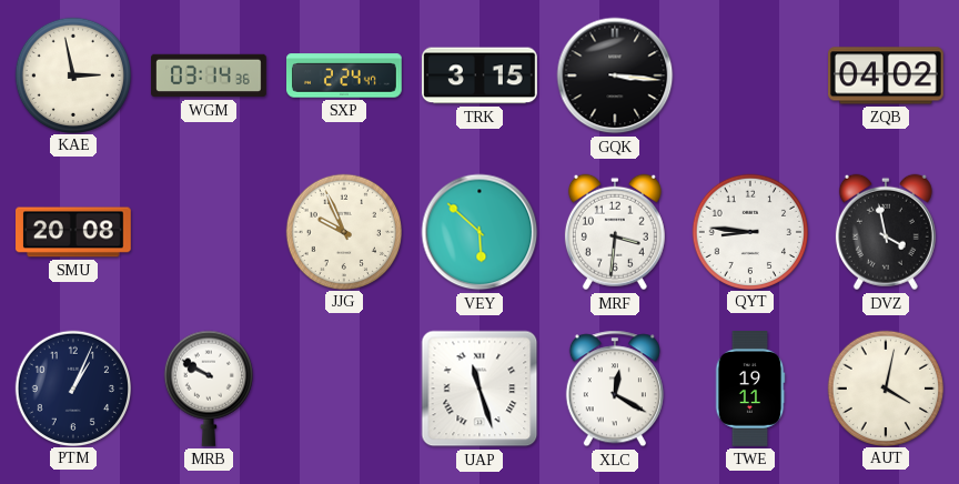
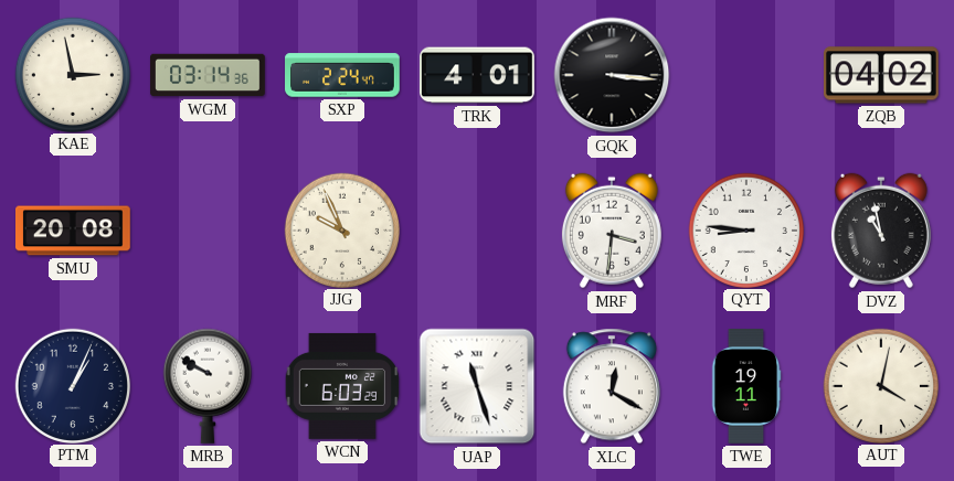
TRK: 3:15 -> 4:01 (478, 75)
VEY: 5:52 -> none (479, 232)
DVZ: 3:58 -> 10:58 (881, 231)
WCN: none -> 6:03 (342, 386)
